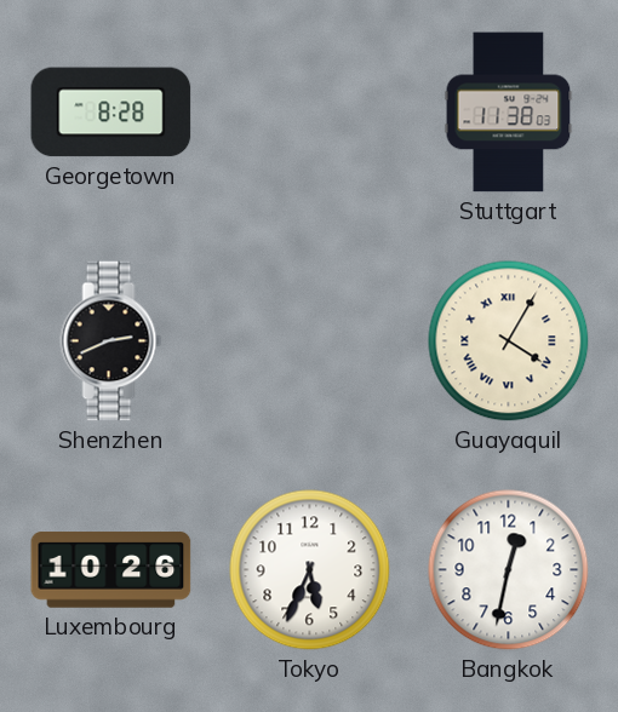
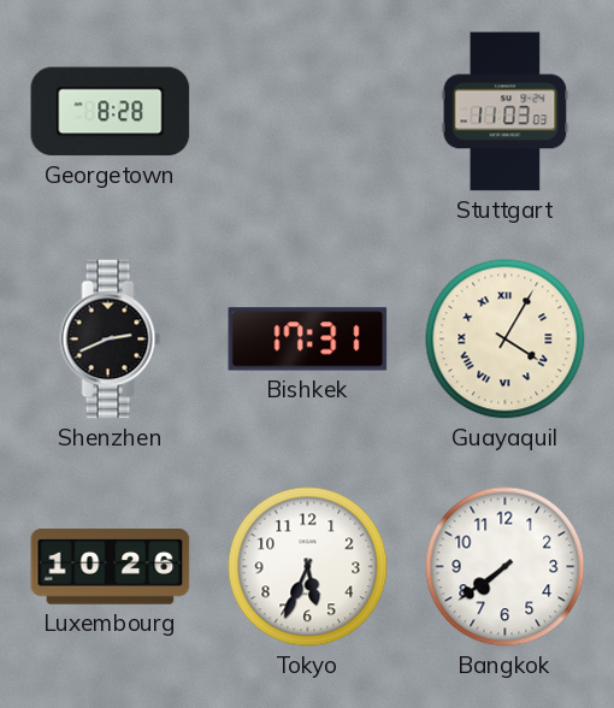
Stuttgart: 11:38 -> 11:03 (506, 112)
Bishkek: none -> 17:31 (308, 340)
Bangkok: 12:32 -> 7:39 (506, 567)
